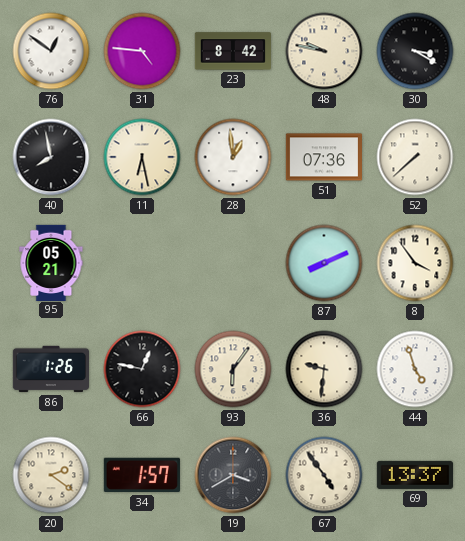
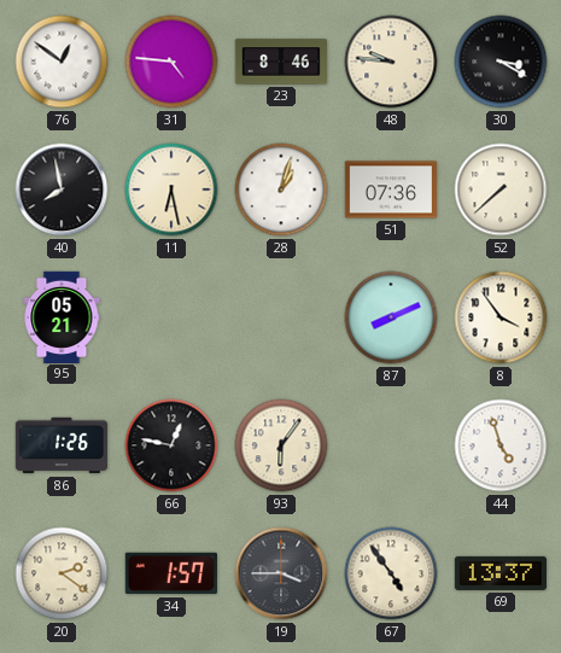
23: 8:42 -> 8:46 (280, 62)
48: 9:47 -> 9:46 (391, 62)
28: 12:59 -> 1:03 (281, 190)
36: 9:31 -> none (324, 369)
19: 3:40 -> 3:45 (281, 573)
